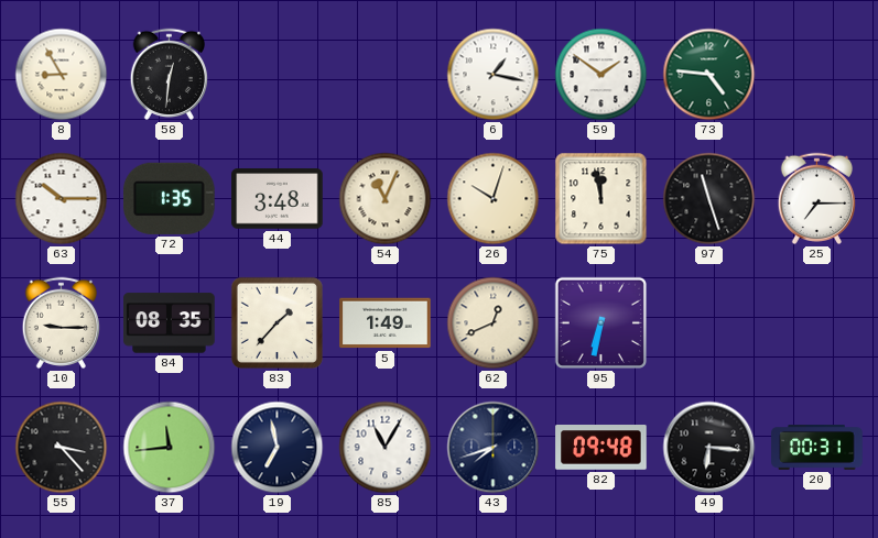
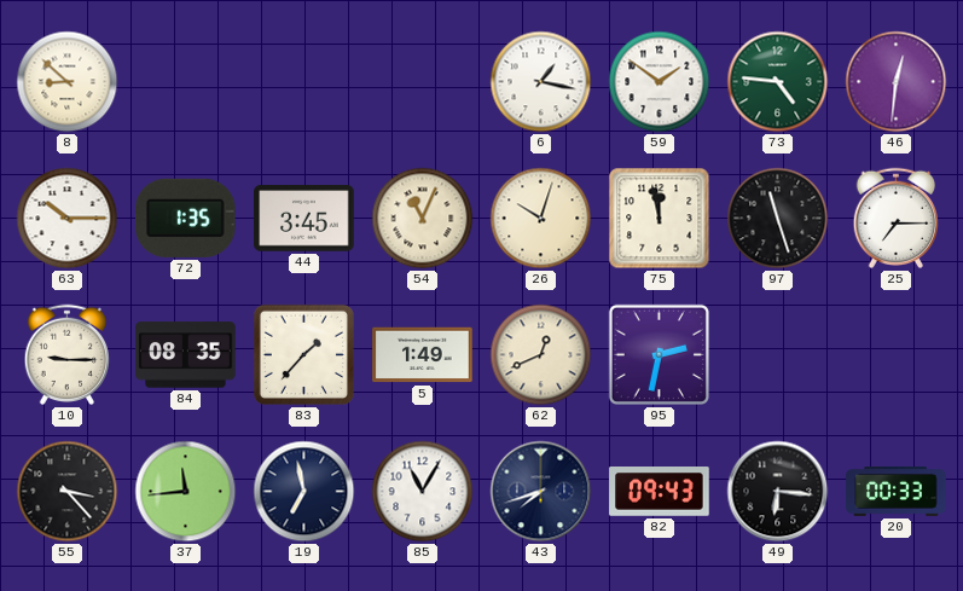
8: 8:55 -> 8:52 (68, 82)
58: 12:31 -> none (169, 74)
46: none -> 12:31 (897, 82)
44: 3:48 -> 3:45 (304, 219)
95: 6:32 -> 2:32 (659, 354)
82: 09:48 -> 09:43 (660, 492)
20: 00:31 -> 00:33 (897, 492)
